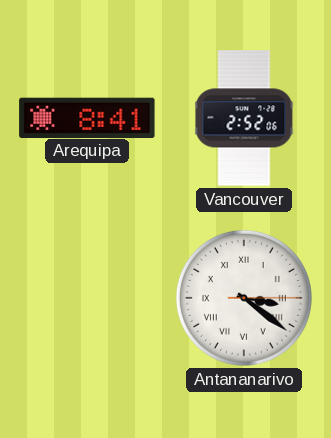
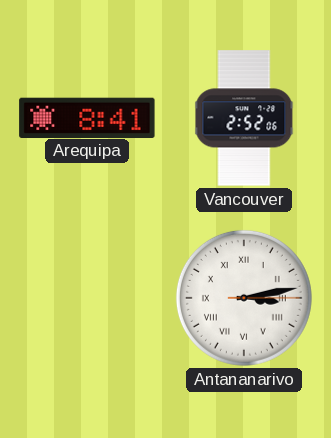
Antananarivo: 3:21 -> 3:13 (244, 298)
